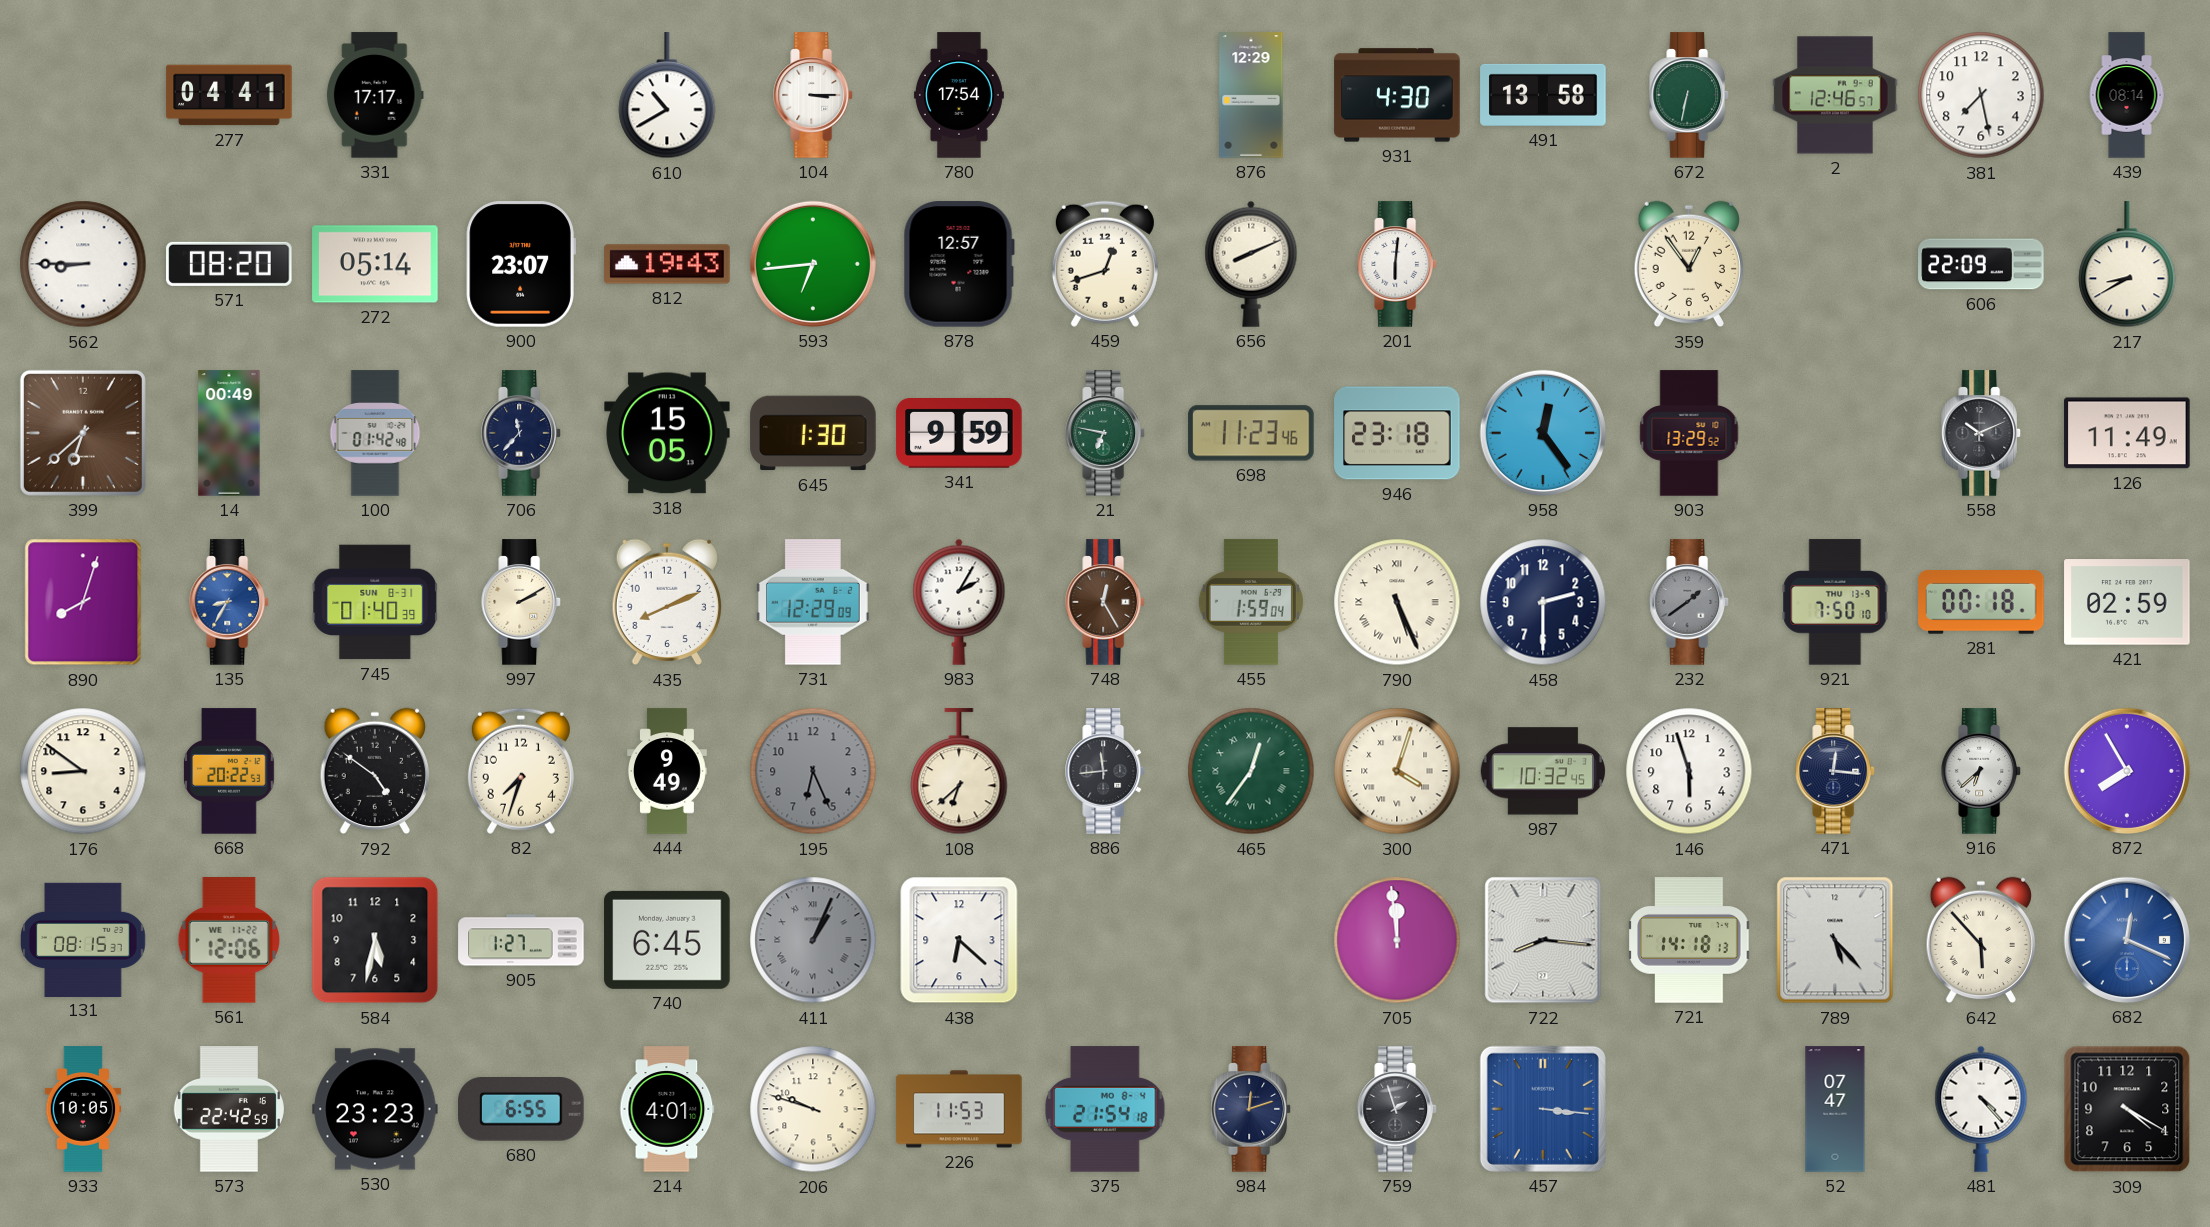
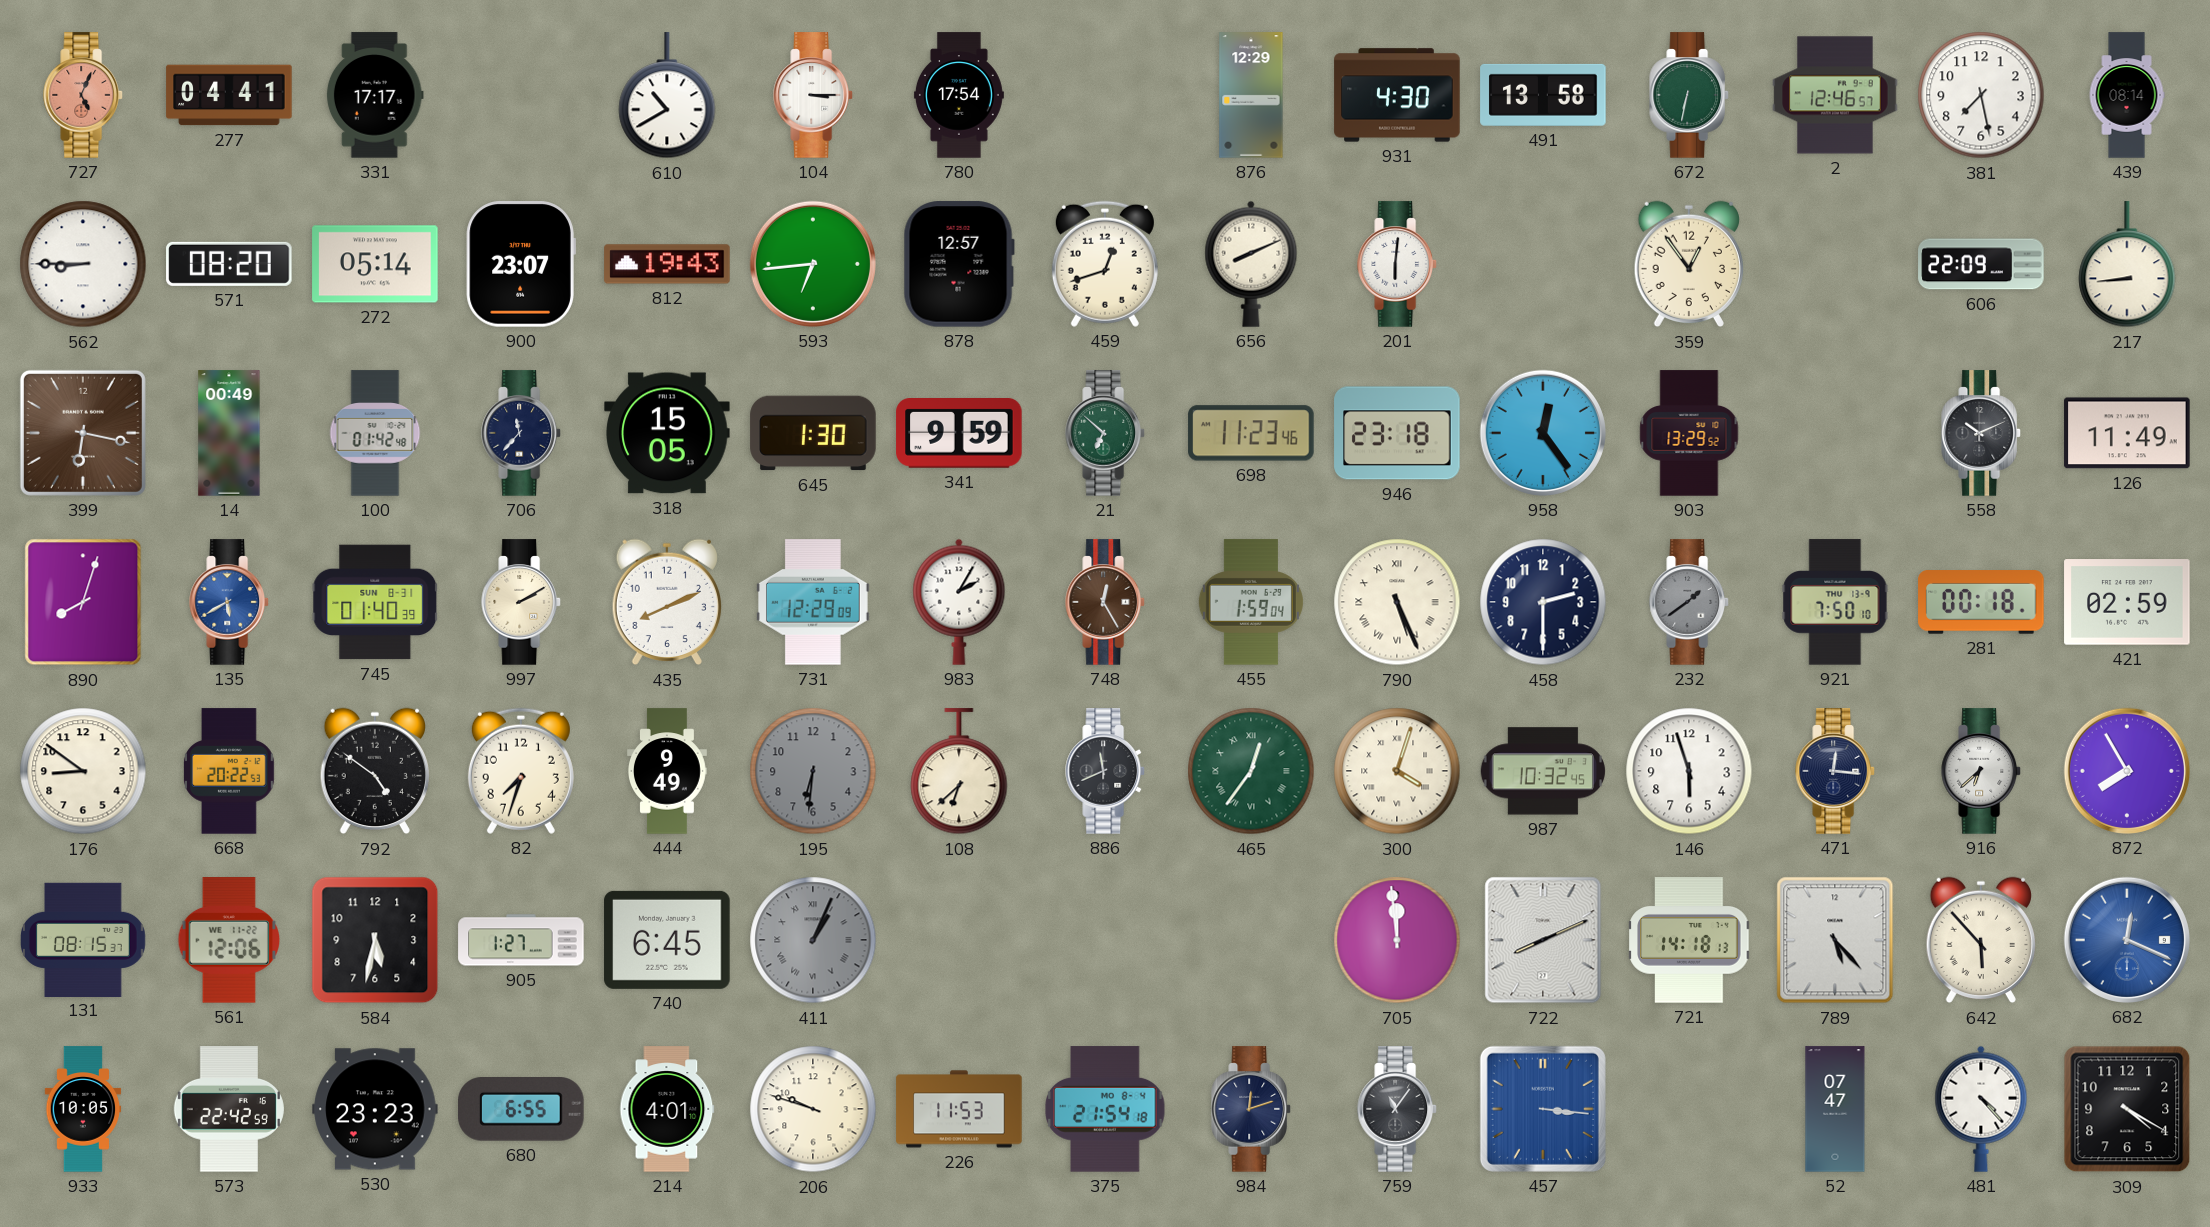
727: none -> 5:04 (84, 95)
217: 8:40 -> 8:44 (2127, 265)
399: 6:38 -> 6:17 (83, 433)
21: 6:47 -> 6:52 (1106, 433)
135: 8:35 -> 5:40 (230, 602)
195: 6:26 -> 6:31 (813, 771)
886: 11:44 -> 11:41 (1106, 771)
438: 6:22 -> none (959, 940)
722: 8:16 -> 8:11 (1543, 940)
759: 1:57 -> 11:06 (1398, 1109)
